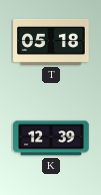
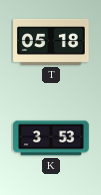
K: 12:39 -> 3:53 (51, 138)
